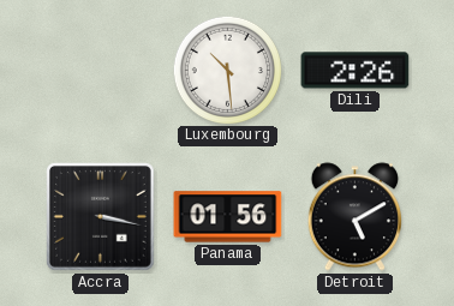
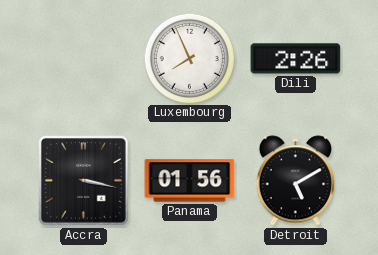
Luxembourg: 10:29 -> 7:56 (189, 58)
